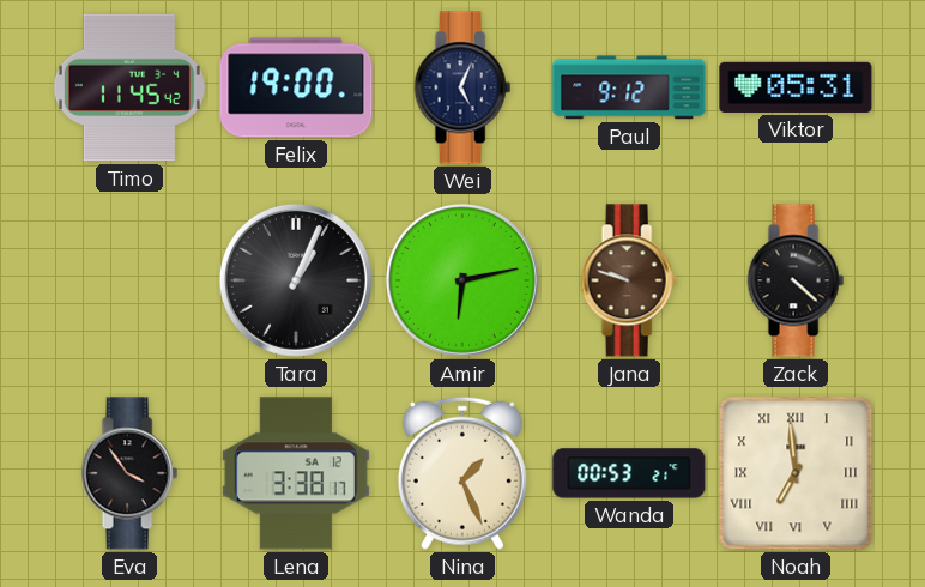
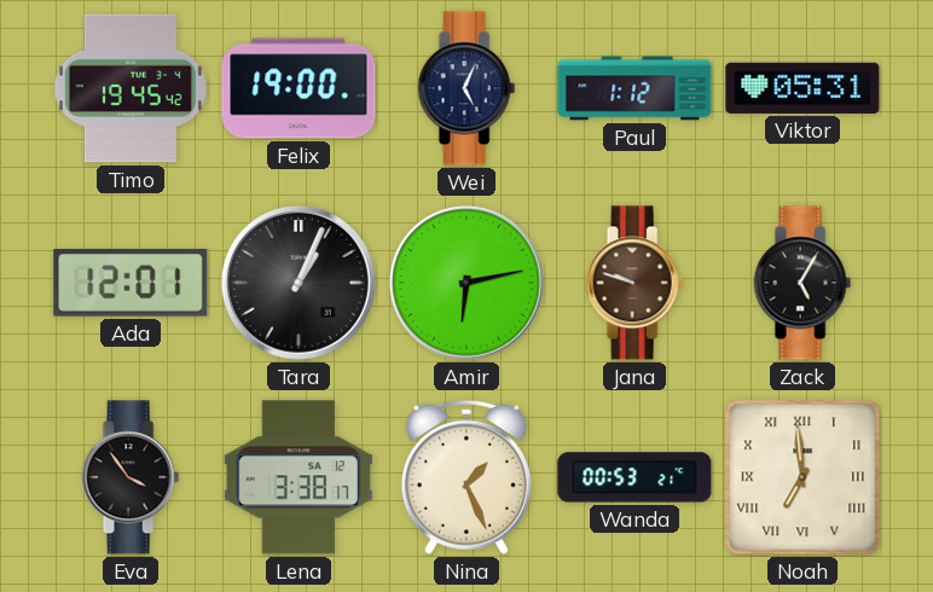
Timo: 11:45 -> 19:45 (131, 88)
Paul: 9:12 -> 1:12 (634, 88)
Ada: none -> 12:01 (131, 284)
Zack: 4:22 -> 5:05 (802, 283)
